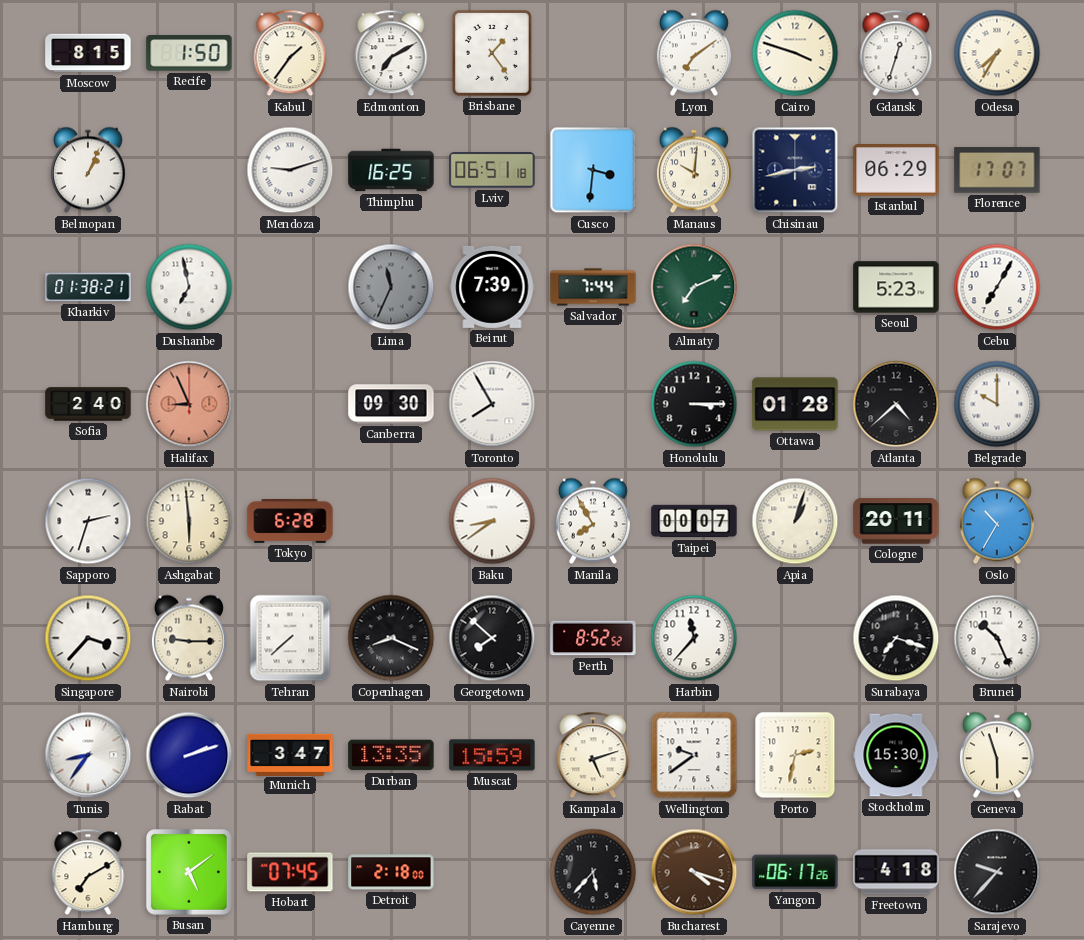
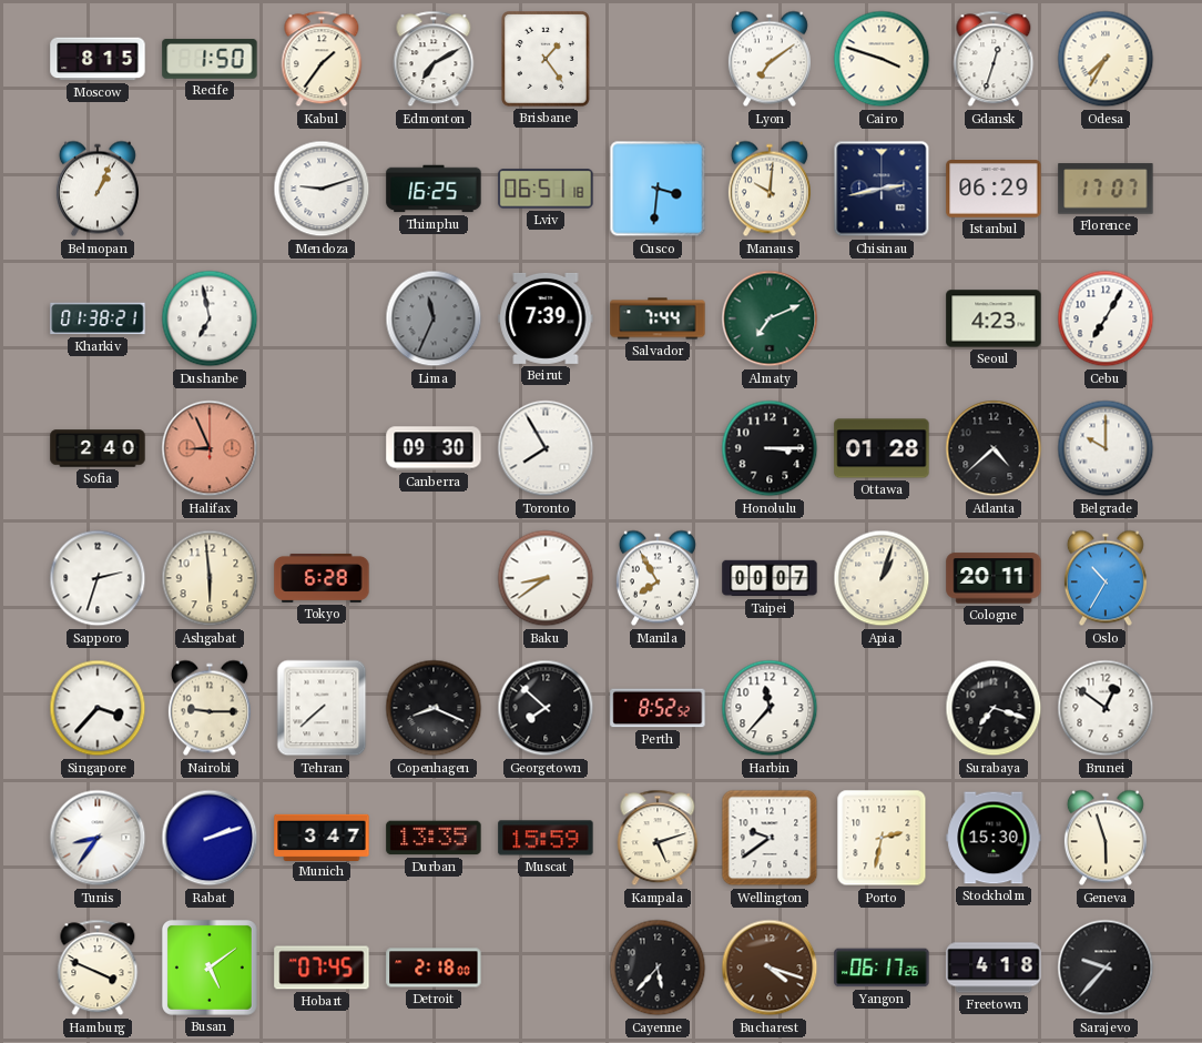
Seoul: 5:23 -> 4:23 (994, 318)
Brunei: 10:26 -> 12:51 (1106, 708)
Hamburg: 7:10 -> 3:49 (98, 968)
